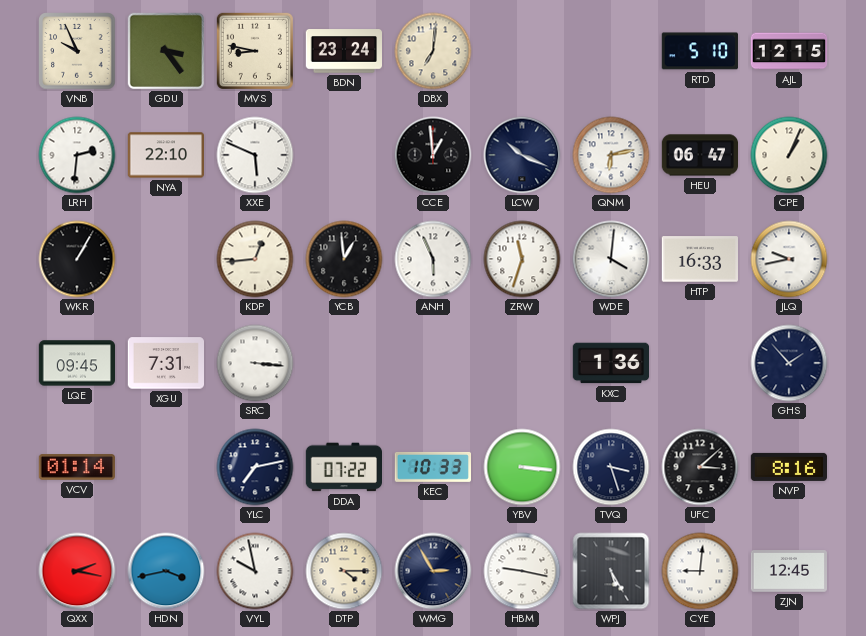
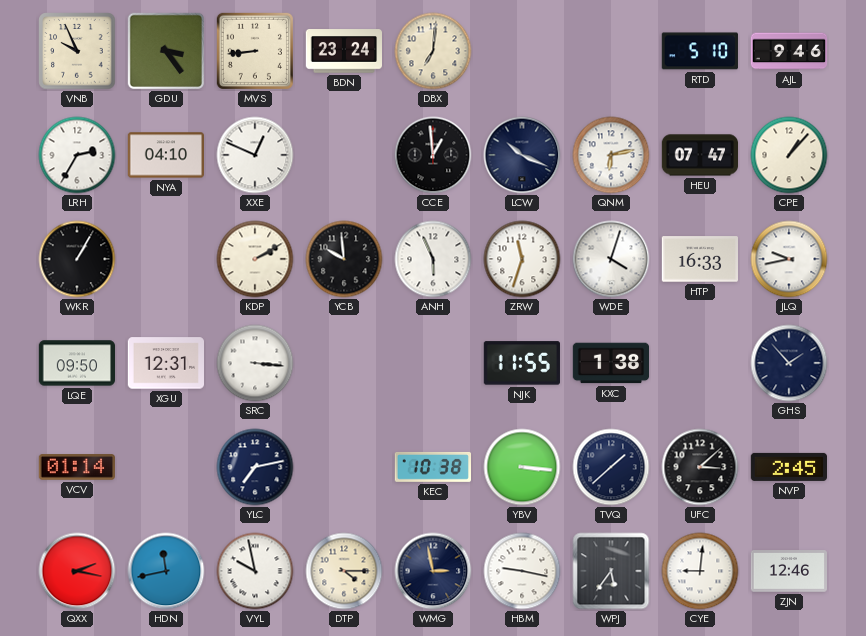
MVS: 8:47 -> 8:44 (255, 51)
AJL: 12:15 -> 9:46 (789, 51)
LRH: 2:31 -> 2:35 (77, 155)
NYA: 22:10 -> 04:10 (165, 155)
XXE: 5:49 -> 12:49 (255, 155)
HEU: 06:47 -> 07:47 (700, 155)
CPE: 1:04 -> 1:07 (789, 155)
KDP: 12:44 -> 2:10 (255, 259)
YCB: 12:59 -> 9:59 (344, 259)
WDE: 4:01 -> 4:03 (611, 259)
LQE: 09:45 -> 09:50 (77, 363)
XGU: 7:31 -> 12:31 (166, 363)
NJK: none -> 11:55 (522, 363)
KXC: 1:36 -> 1:38 (611, 363)
DDA: 07:22 -> none (343, 467)
KEC: 10:33 -> 10:38 (432, 467)
TVQ: 3:27 -> 1:38 (611, 467)
NVP: 8:16 -> 2:45 (788, 467)
HDN: 3:43 -> 11:43 (166, 571)
WMG: 2:55 -> 2:58 (433, 571)
WPJ: 5:25 -> 5:36 (611, 571)
ZJN: 12:45 -> 12:46 (789, 571)
